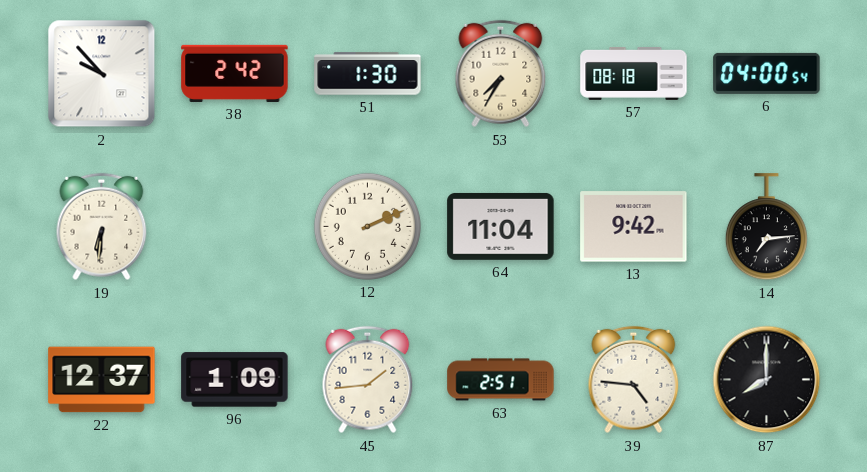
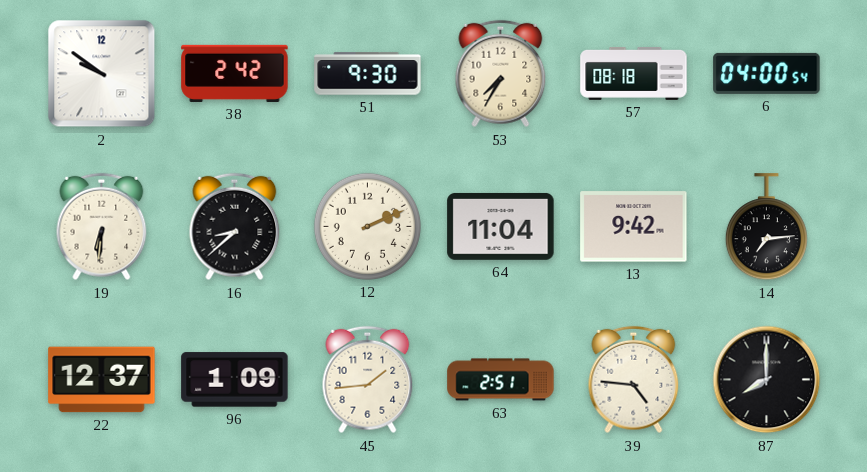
2: 9:53 -> 9:51 (102, 74)
51: 1:30 -> 9:30 (368, 74)
16: none -> 8:38 (235, 227)
